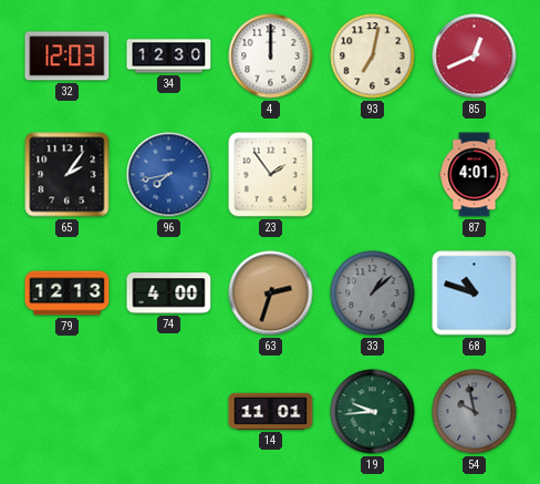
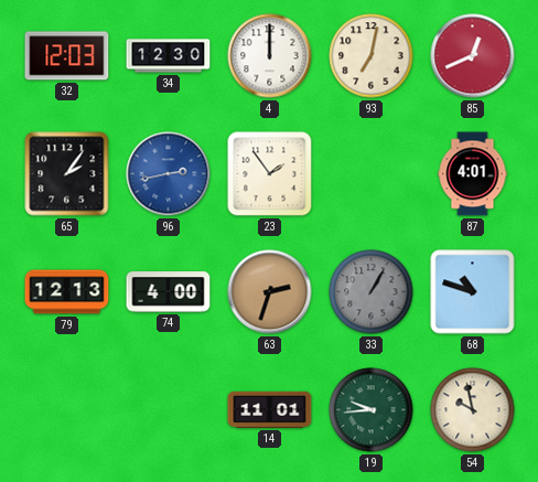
96: 7:43 -> 2:43 (169, 174)
33: 1:08 -> 1:05 (372, 292)
54 dial: grey -> cream (473, 410)
